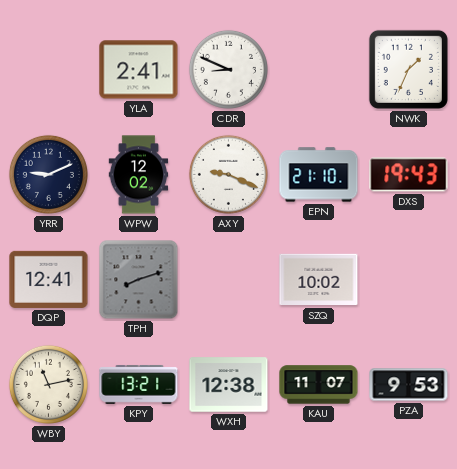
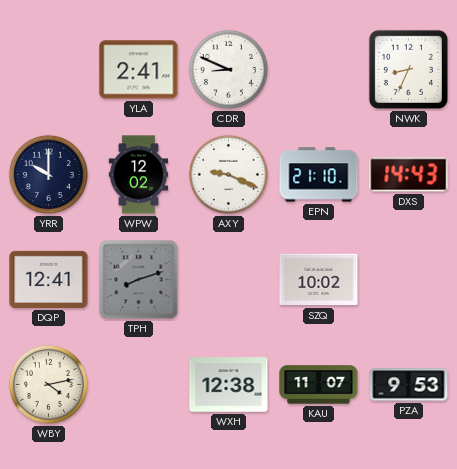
NWK: 1:34 -> 8:34 (408, 69)
YRR: 9:11 -> 10:00 (48, 174)
DXS: 19:43 -> 14:43 (409, 175)
WBY: 11:13 -> 4:13 (48, 384)
KPY: 13:21 -> none (139, 384)
